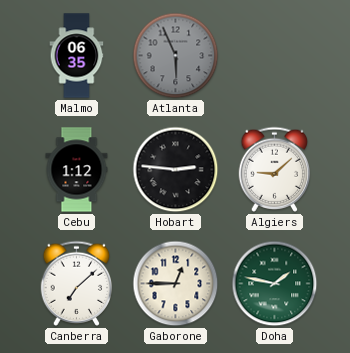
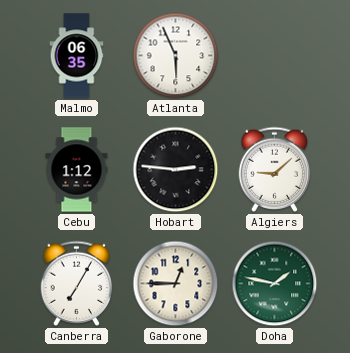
Atlanta dial: grey -> white (176, 56)
Canberra: 7:08 -> 7:05 (77, 283)
